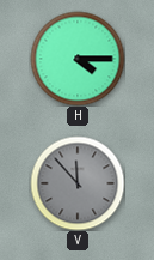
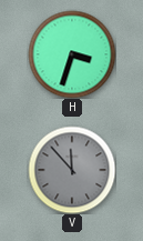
H: 4:15 -> 3:33 (72, 54)
